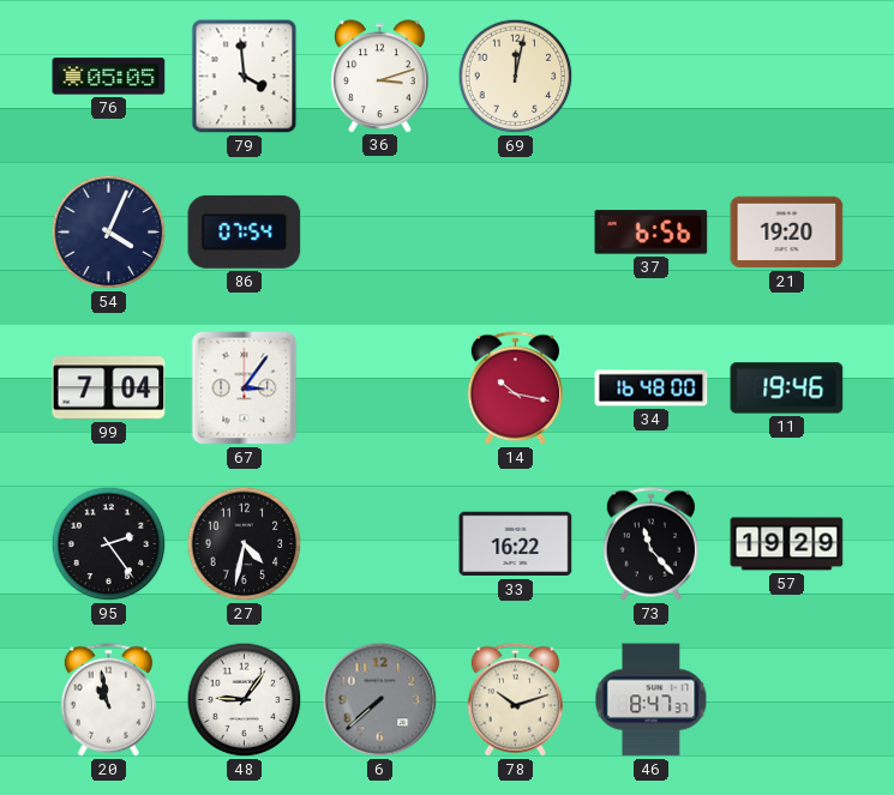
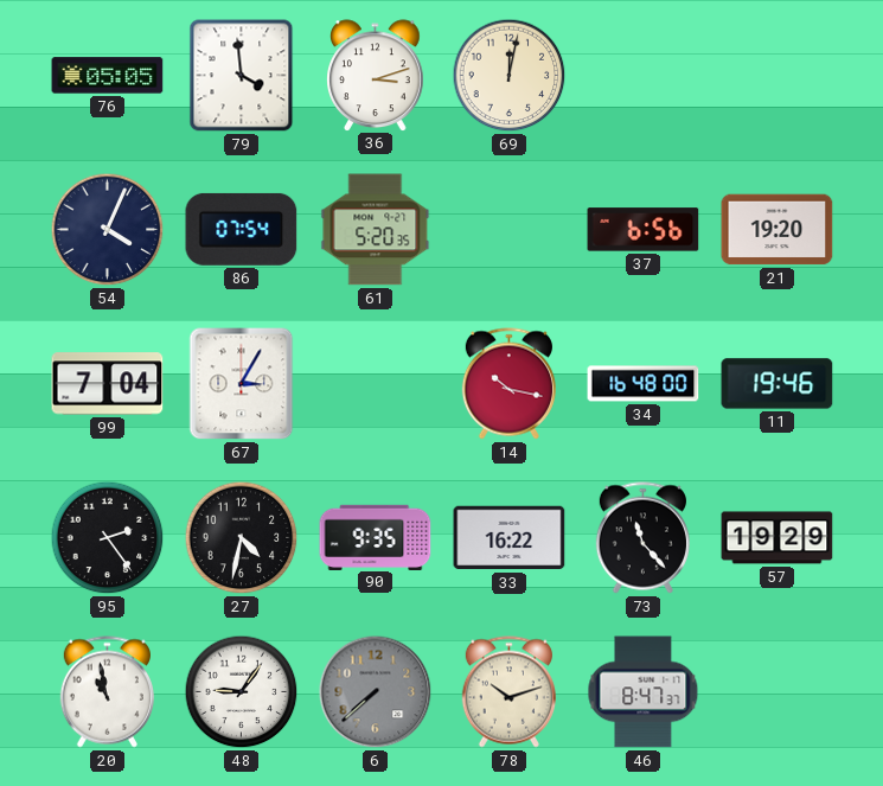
61: none -> 5:20 (376, 230)
67: 3:06 -> 3:05 (242, 384)
90: none -> 9:35 (376, 537)
